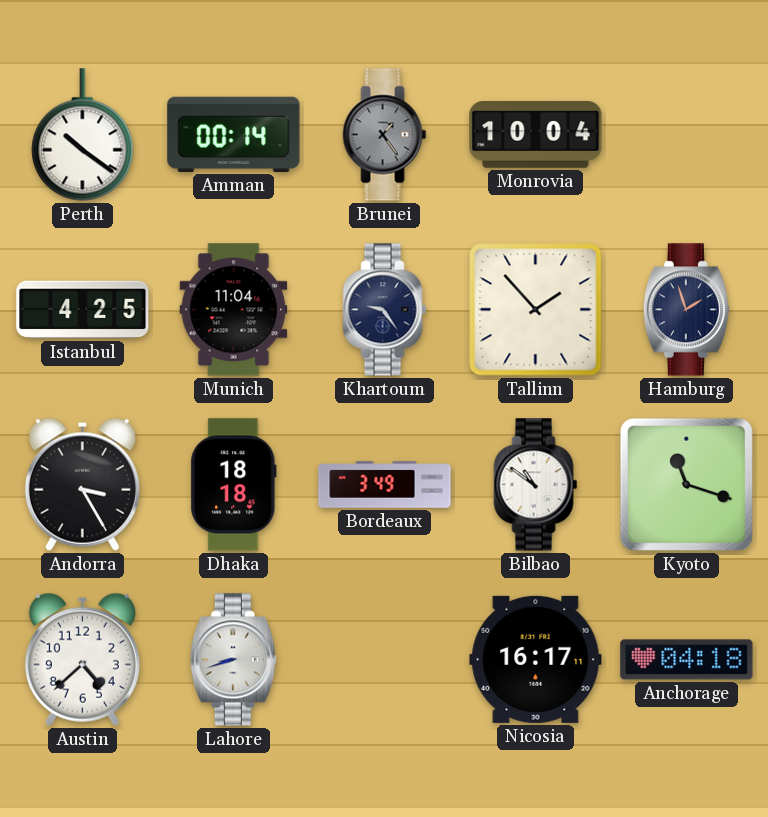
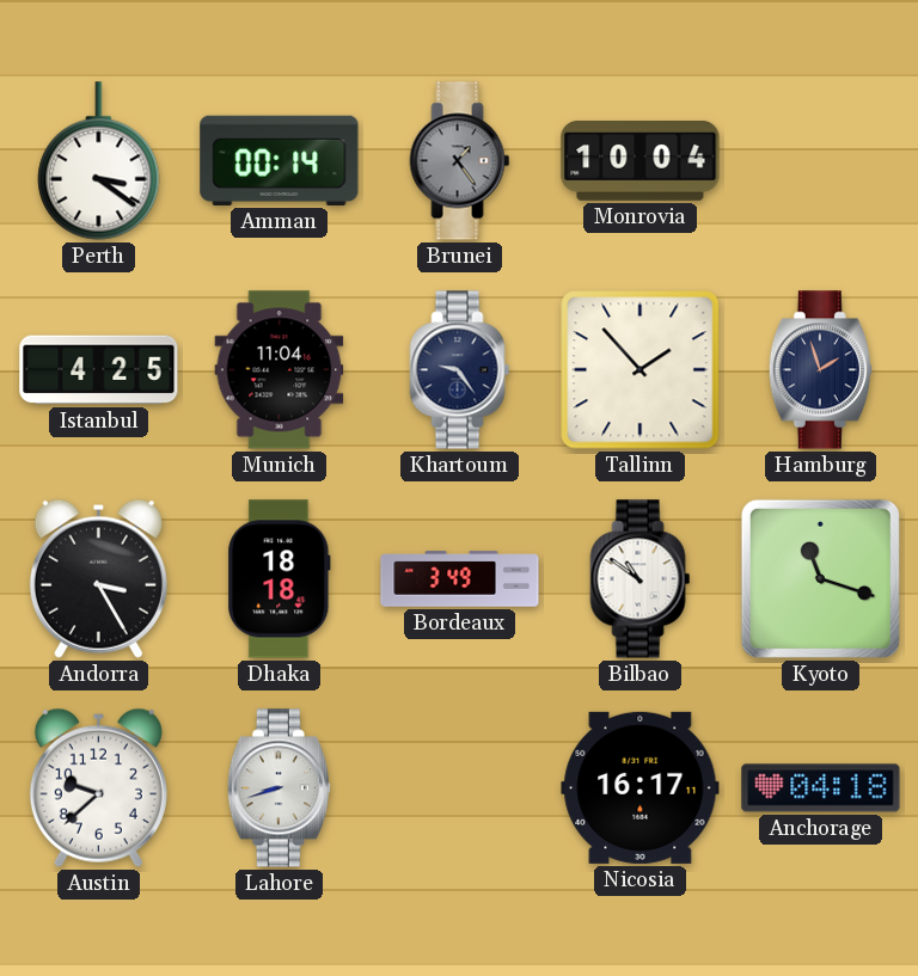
Perth: 10:21 -> 3:21 (99, 161)
Austin: 4:38 -> 9:38 (98, 787)
